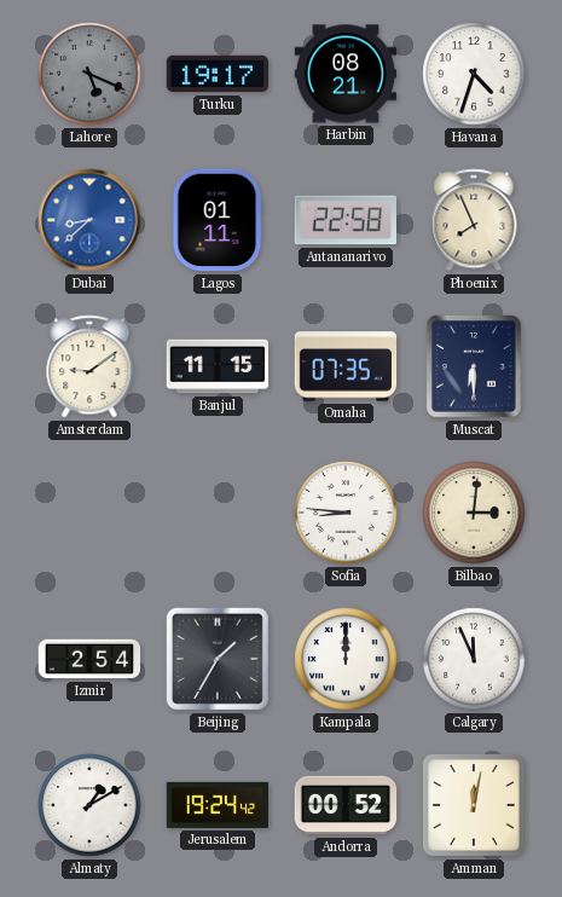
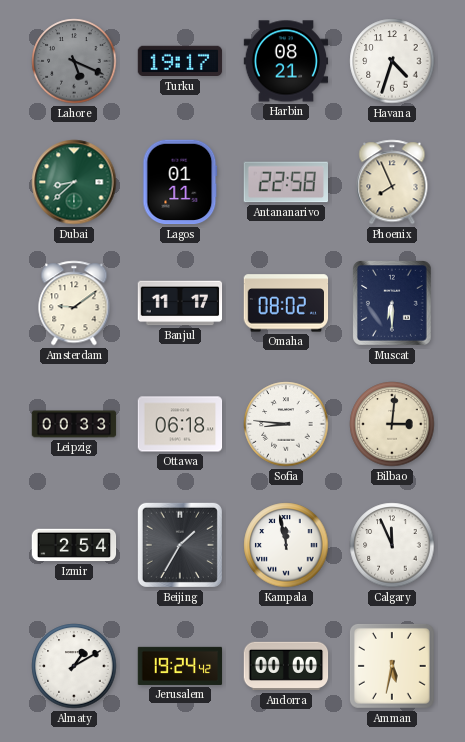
Dubai dial: blue -> green (74, 182)
Banjul: 11:15 -> 11:17 (180, 303)
Omaha: 07:35 -> 08:02 (286, 303)
Leipzig: none -> 00:33 (74, 424)
Ottawa: none -> 06:18 (180, 424)
Kampala: 12:00 -> 11:58 (286, 545)
Andorra: 00:52 -> 00:00 (286, 666)
Amman: 12:02 -> 5:32 (392, 666)
